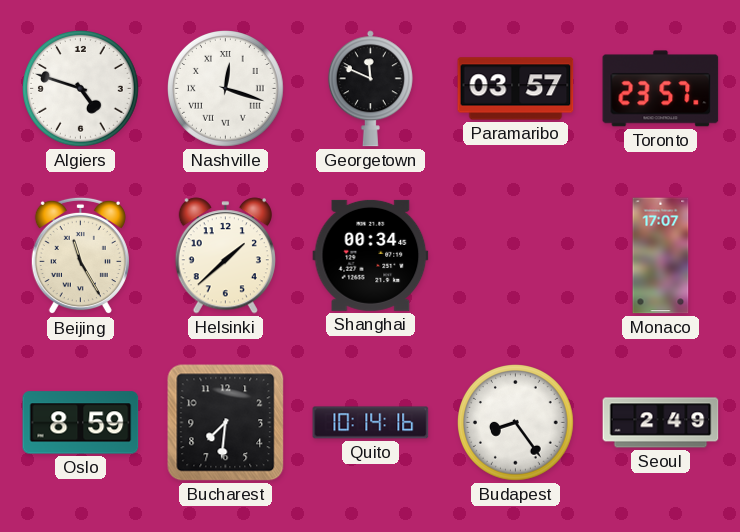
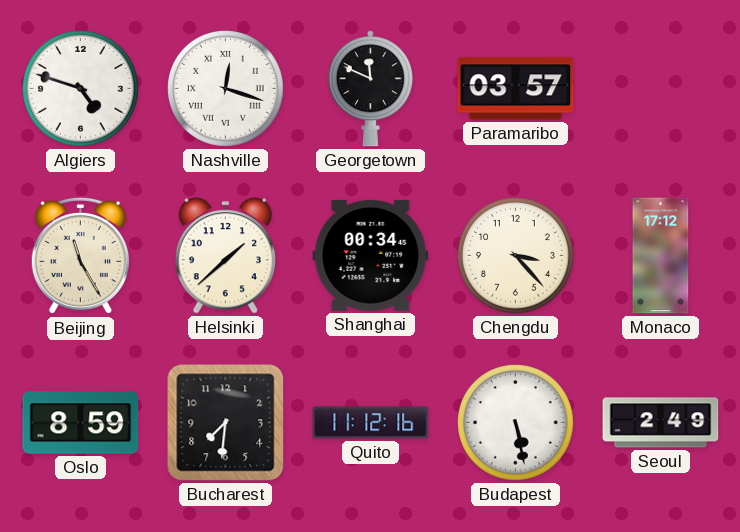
Toronto: 23:57 -> none (661, 89)
Chengdu: none -> 3:23 (516, 256)
Monaco: 17:07 -> 17:12 (661, 256)
Quito: 10:14 -> 11:12 (371, 423)
Budapest: 8:24 -> 5:28 (516, 423)
